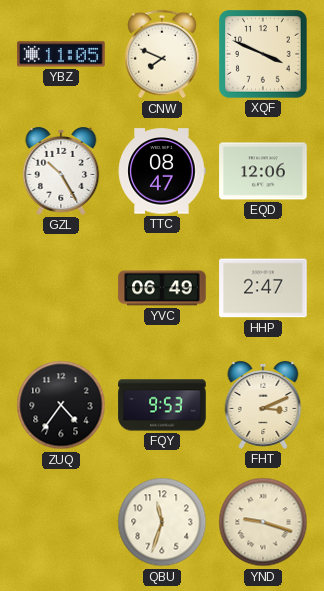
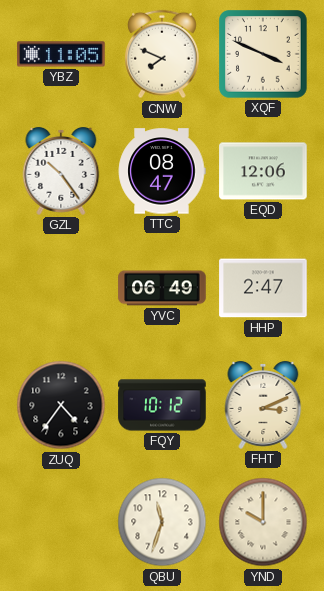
GZL: 10:25 -> 10:24 (61, 171)
FQY: 9:53 -> 10:12 (162, 405)
YND: 9:18 -> 10:00 (263, 522)
